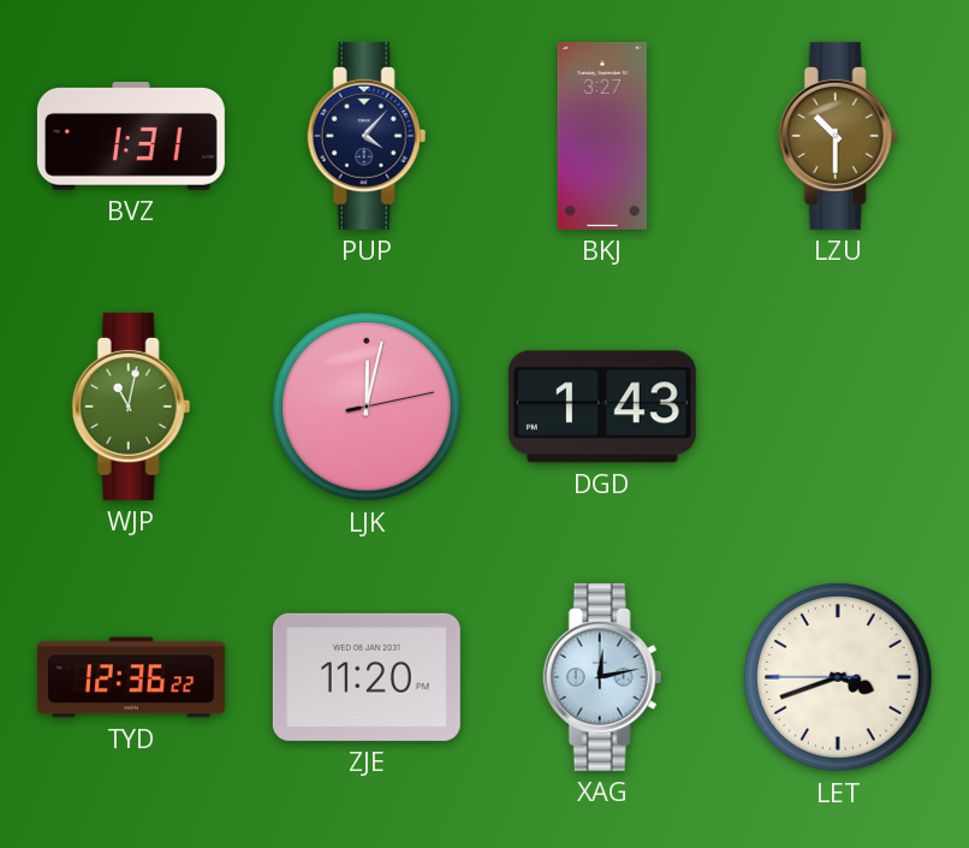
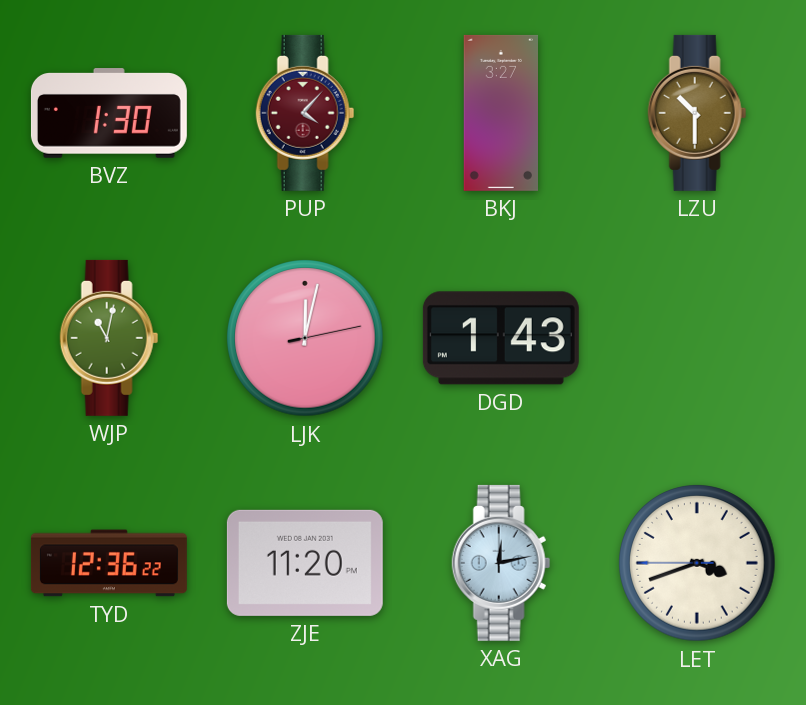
BVZ: 1:31 -> 1:30 (109, 113)
PUP dial: navy -> burgundy (305, 113)
